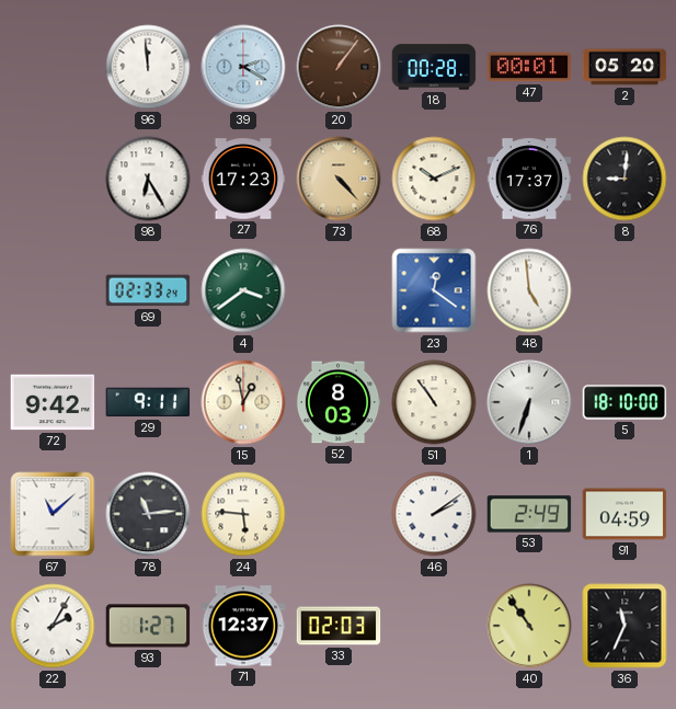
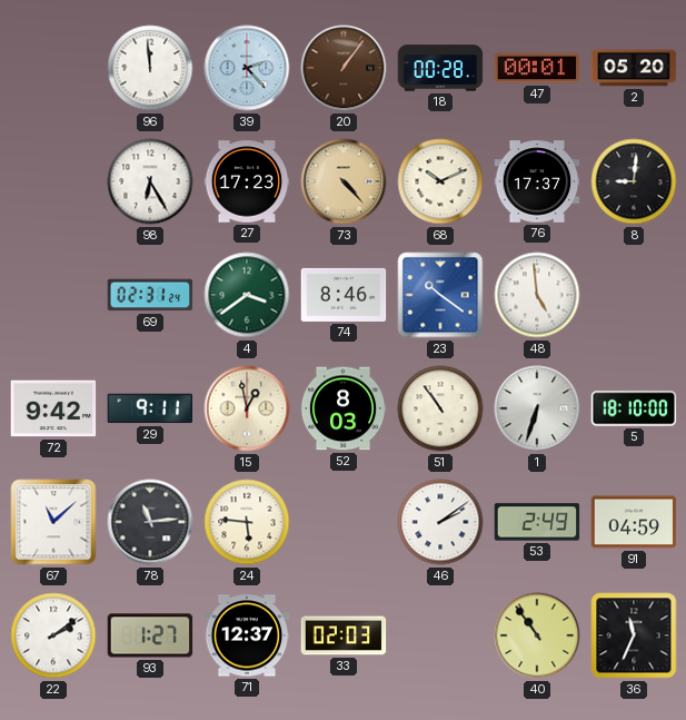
39: 2:20 -> 2:23 (247, 68)
69: 02:33 -> 02:31 (150, 295)
74: none -> 8:46 (344, 295)
23: 12:21 -> 10:21 (440, 295)
22: 2:05 -> 2:09 (53, 635)
